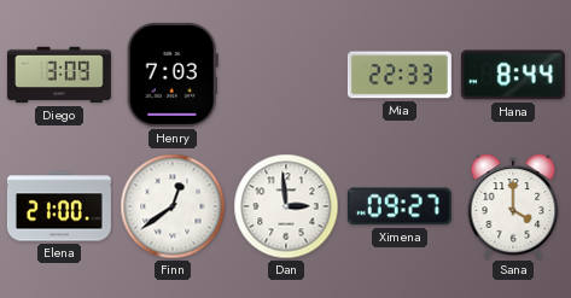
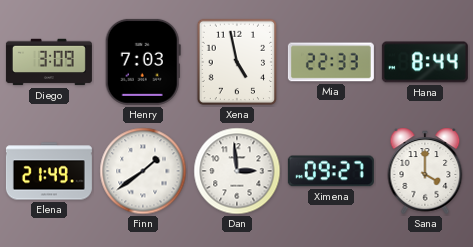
Xena: none -> 4:58 (236, 62)
Elena: 21:00 -> 21:49 (49, 171)
Finn: 12:39 -> 1:39 (143, 171)
